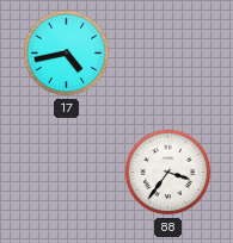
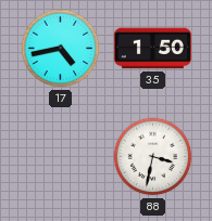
35: none -> 1:50 (152, 49)
88: 3:36 -> 3:32 (153, 157)
